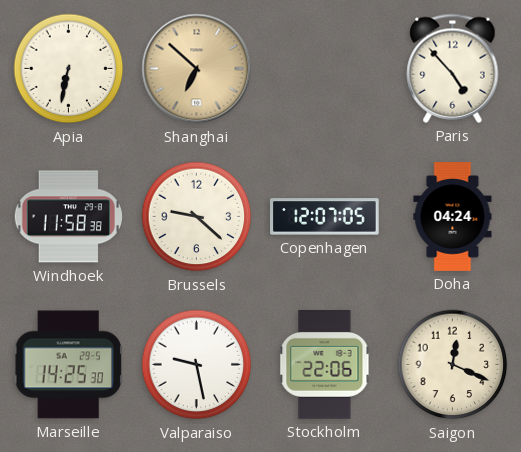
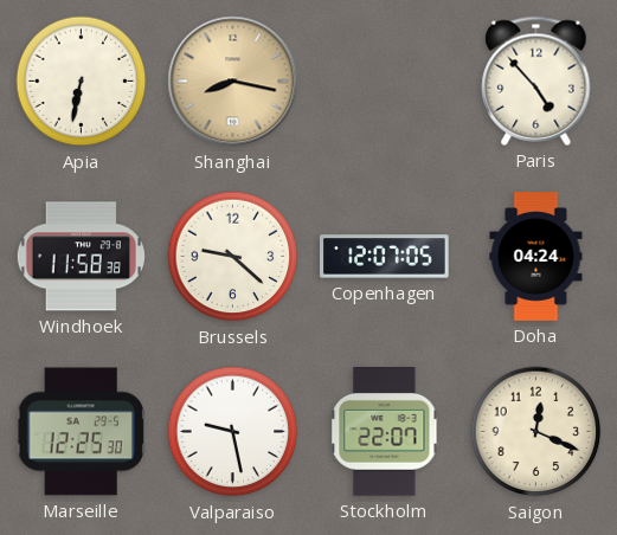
Shanghai: 6:52 -> 8:17 (233, 82)
Marseille: 14:25 -> 12:25 (81, 432)
Stockholm: 22:06 -> 22:07 (385, 432)
